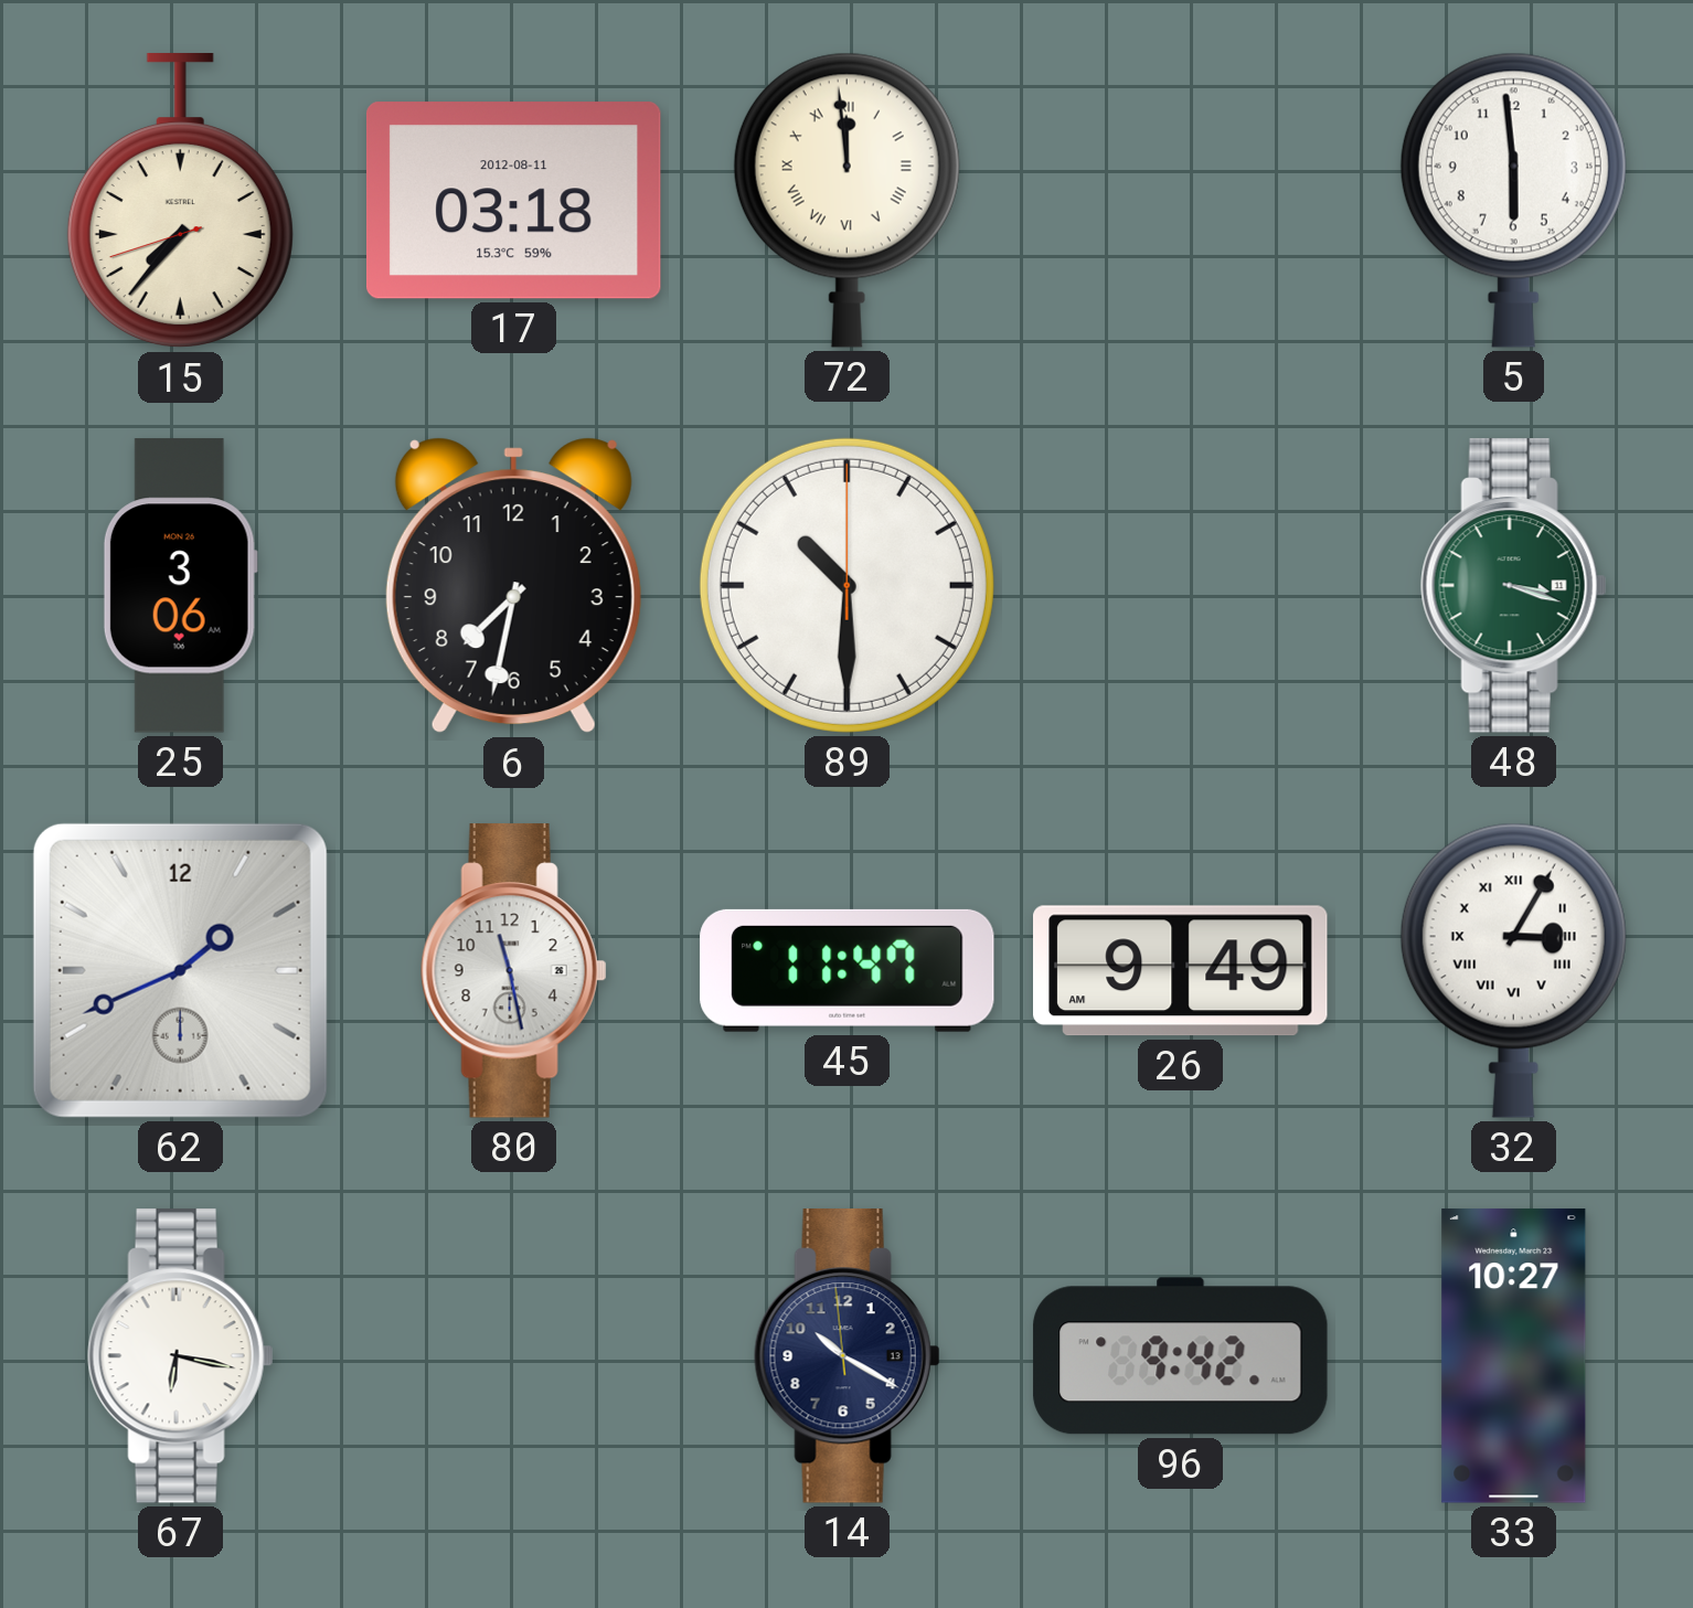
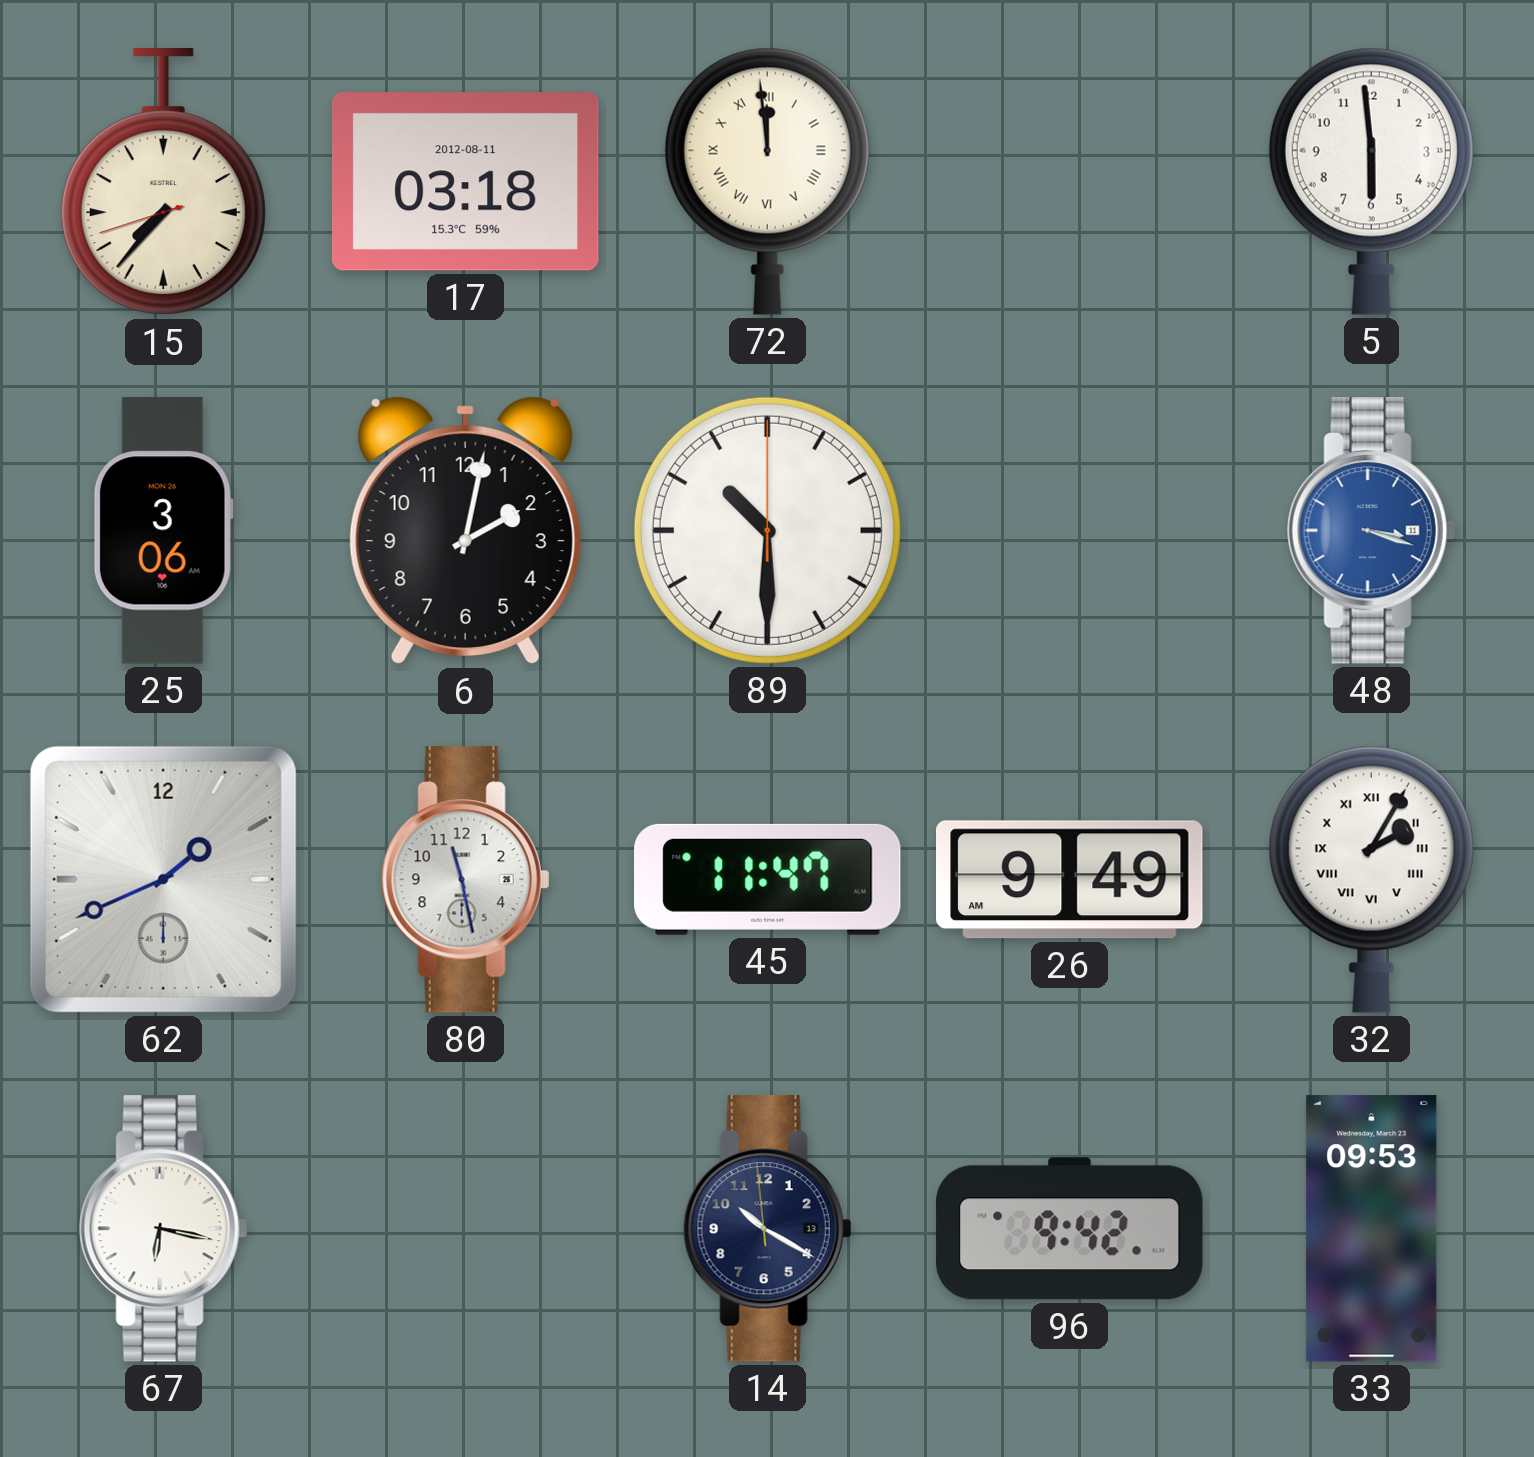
6: 7:32 -> 2:02 (465, 531)
48 dial: green -> blue (1371, 531)
32: 3:05 -> 2:05 (1371, 879)
33: 10:27 -> 09:53 (1372, 1229)
